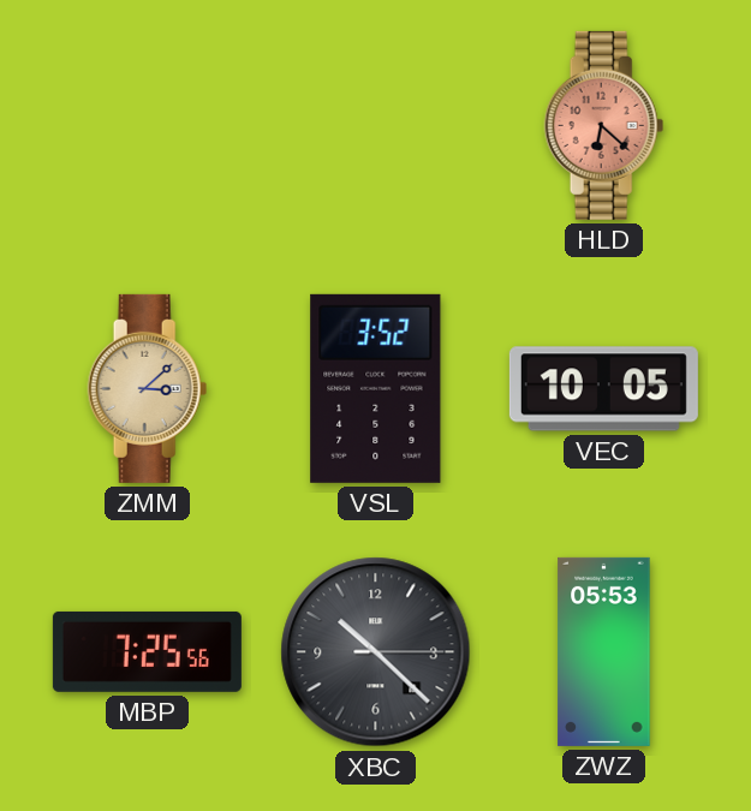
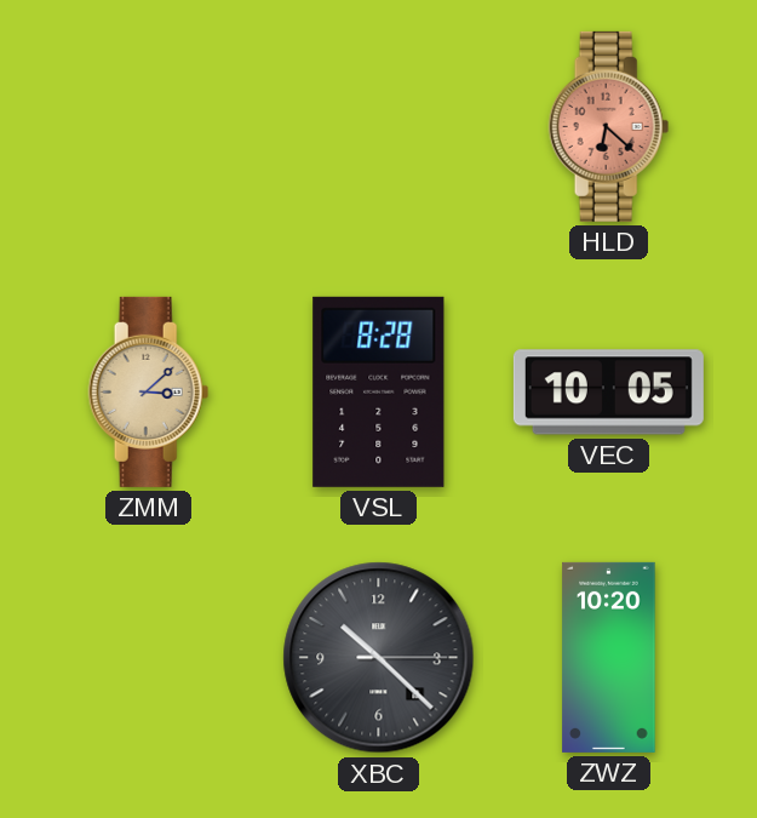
VSL: 3:52 -> 8:28 (379, 391)
MBP: 7:25 -> none (147, 651)
ZWZ: 05:53 -> 10:20 (609, 657)
